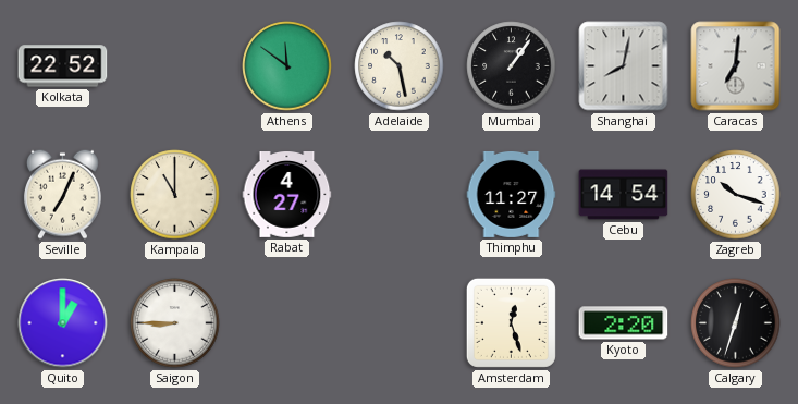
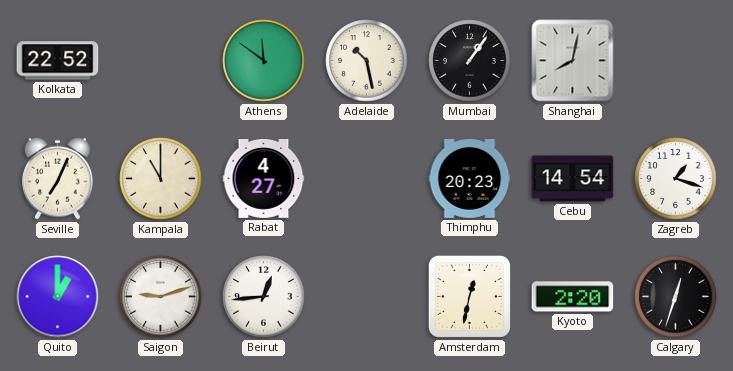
Caracas: 7:01 -> none (736, 66)
Thimphu: 11:27 -> 20:23 (470, 178)
Zagreb: 10:18 -> 1:18 (676, 179)
Saigon: 8:45 -> 9:12 (161, 297)
Beirut: none -> 12:44 (264, 297)
Amsterdam: 12:27 -> 12:32 (469, 296)
